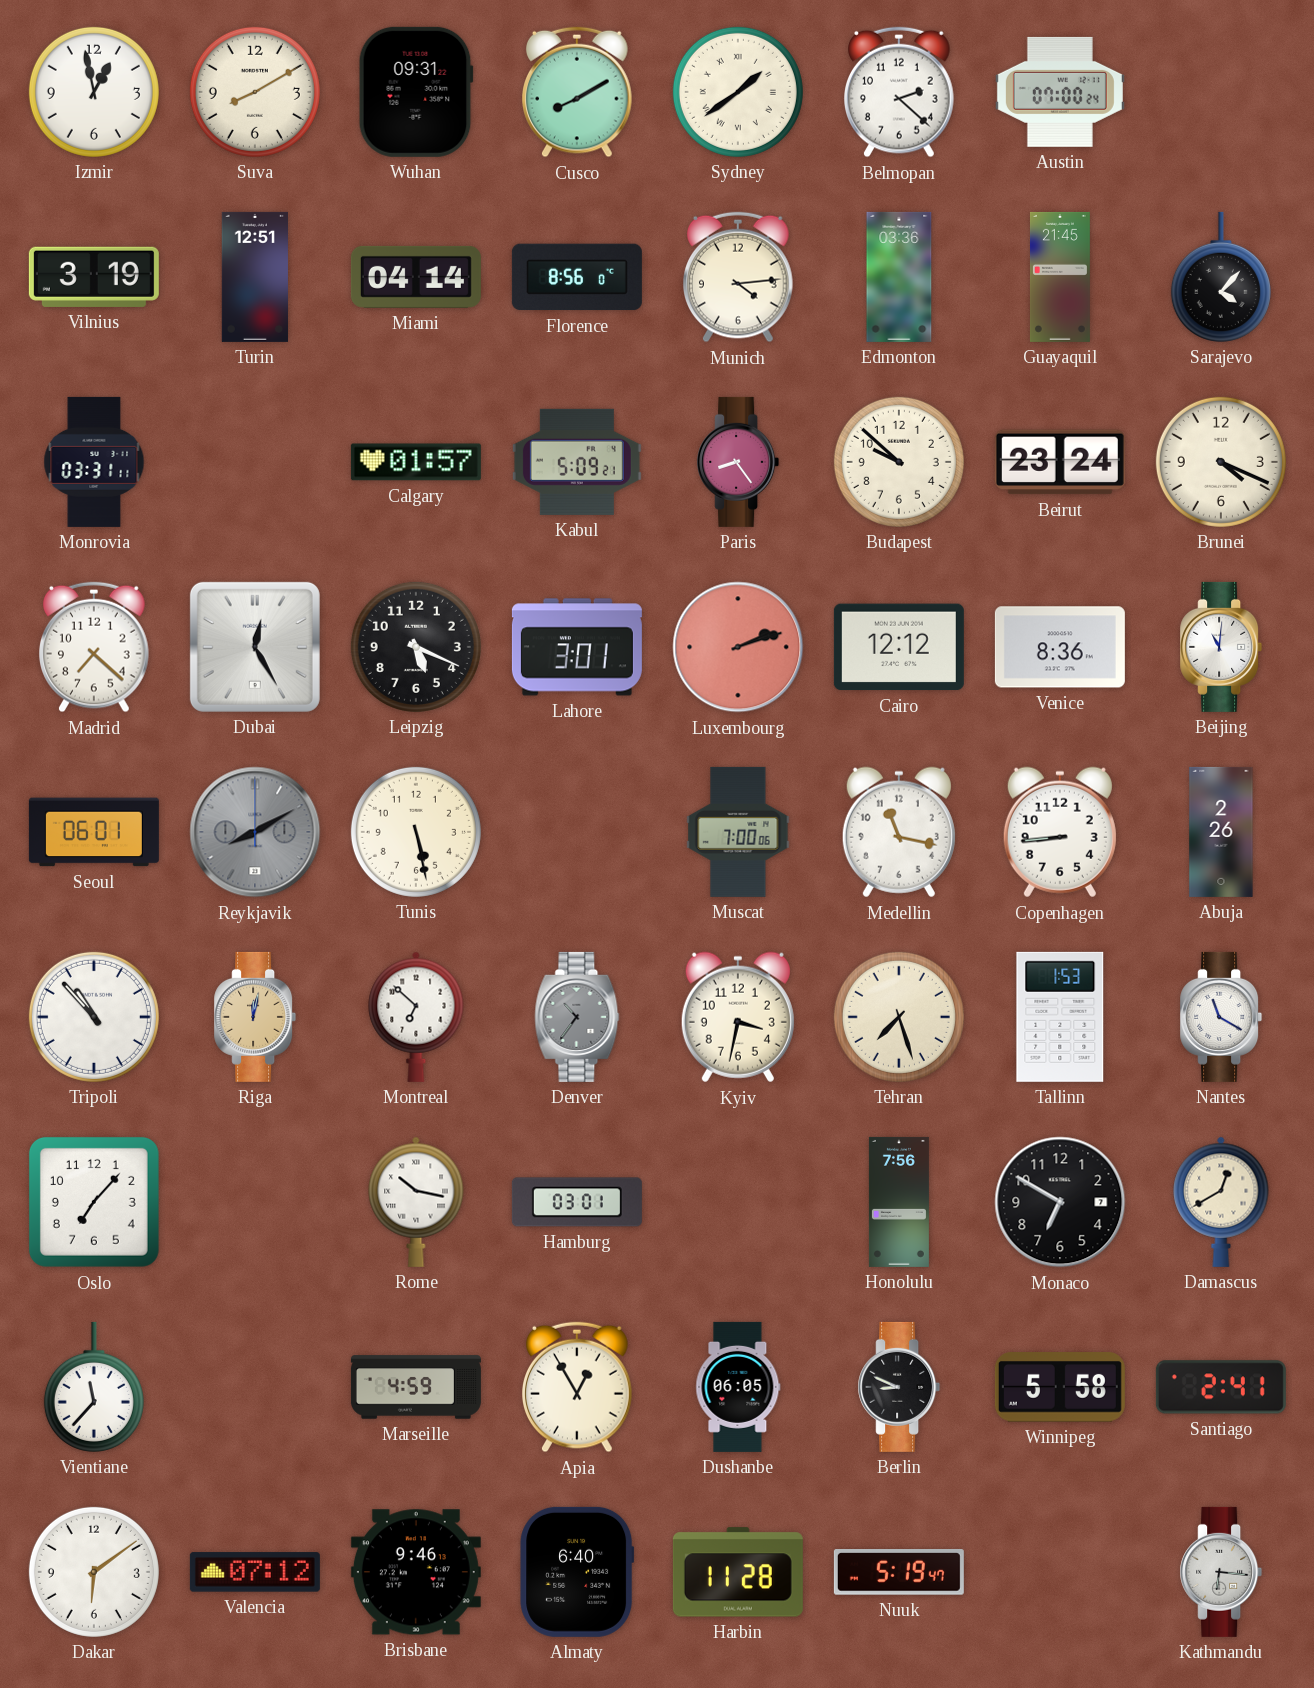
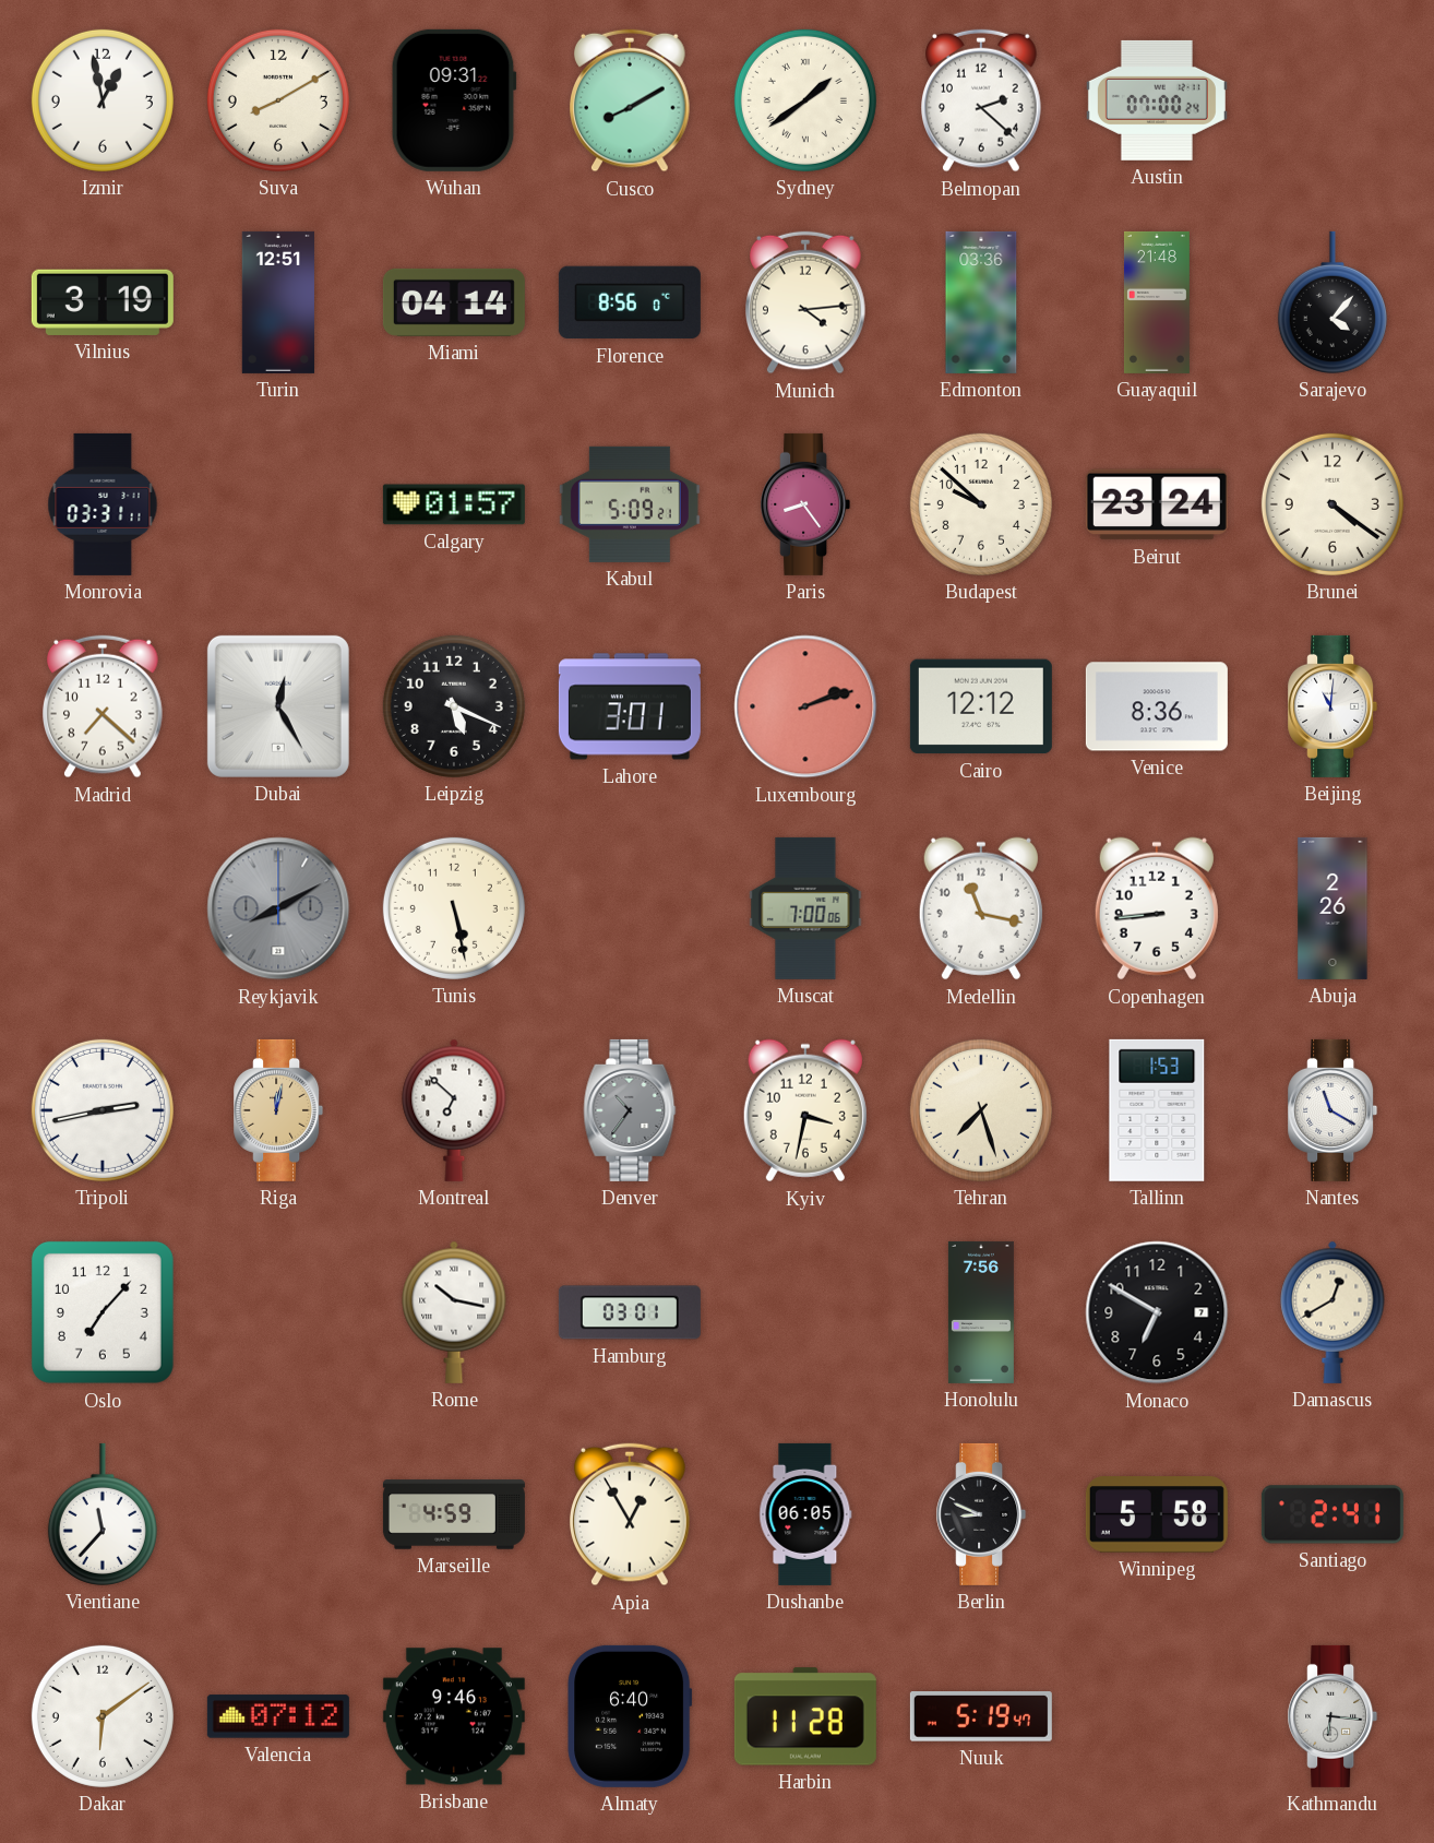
Guayaquil: 21:45 -> 21:48 (1157, 302)
Brunei: 4:19 -> 4:21 (1333, 504)
Seoul: 06:01 -> none (94, 832)
Tripoli: 10:53 -> 2:43 (103, 1110)
